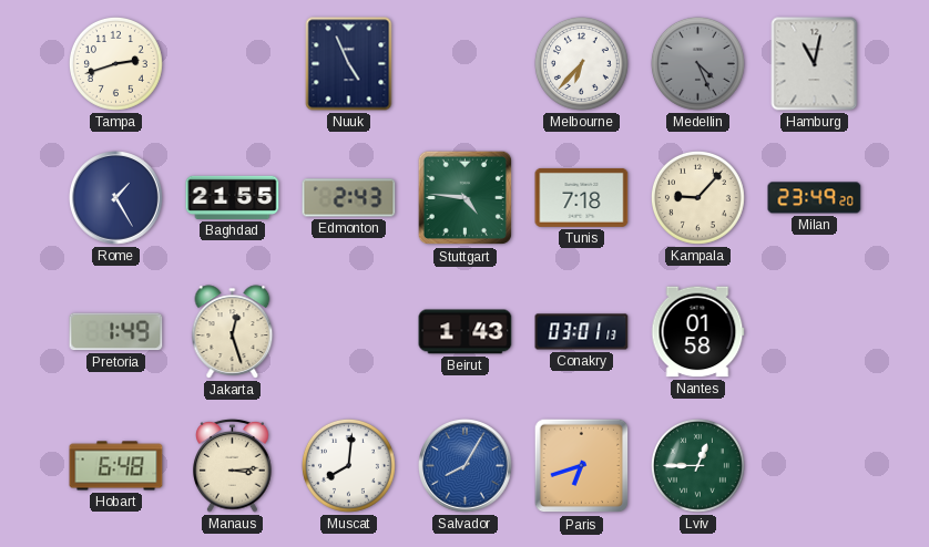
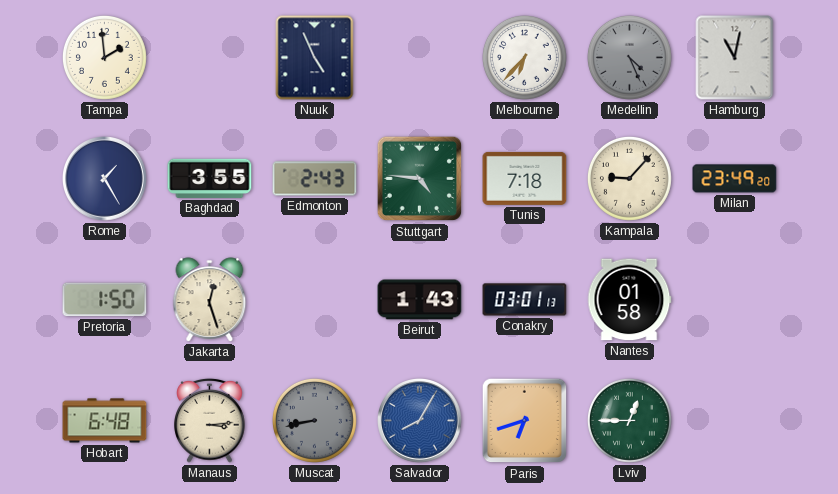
Tampa: 2:42 -> 1:59 (104, 57)
Baghdad: 21:55 -> 3:55 (210, 178)
Pretoria: 1:49 -> 1:50 (105, 300)
Muscat: 8:01 -> 8:43 (314, 420)
Muscat dial: white -> grey (314, 420)
